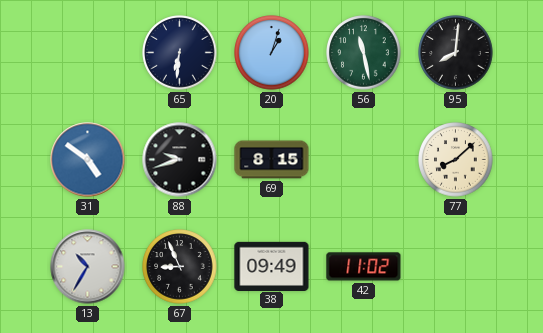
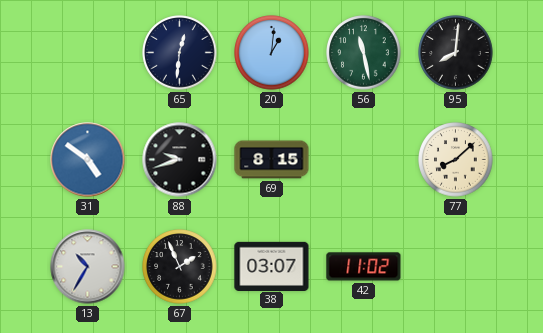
65: 6:31 -> 12:31 (180, 53)
20: 1:03 -> 1:01 (272, 53)
67: 8:56 -> 1:56 (180, 267)
38: 09:49 -> 03:07 (272, 266)
